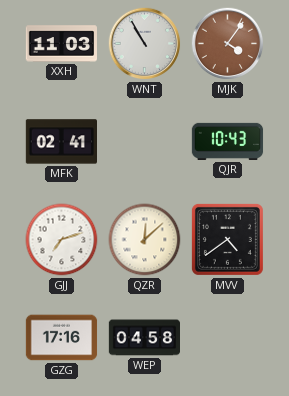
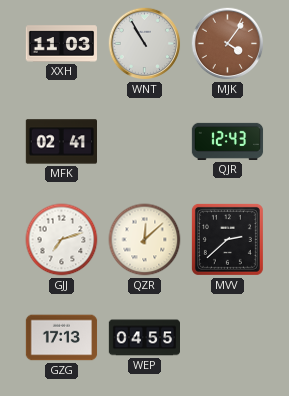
QJR: 10:43 -> 12:43 (228, 141)
MVV: 4:39 -> 2:38 (227, 239)
GZG: 17:16 -> 17:13 (62, 338)
WEP: 04:58 -> 04:55 (145, 338)
